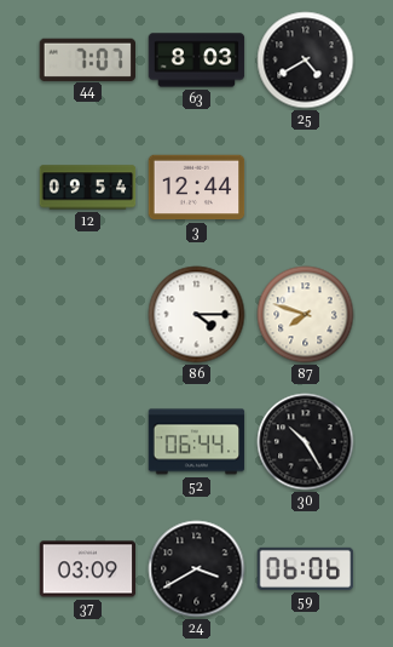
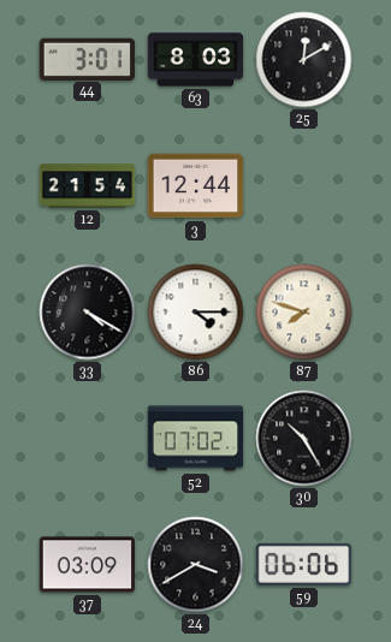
44: 7:07 -> 3:01 (87, 59)
25: 4:40 -> 12:10 (304, 60)
12: 09:54 -> 21:54 (88, 186)
33: none -> 4:20 (88, 313)
52: 06:44 -> 07:02 (196, 439)
